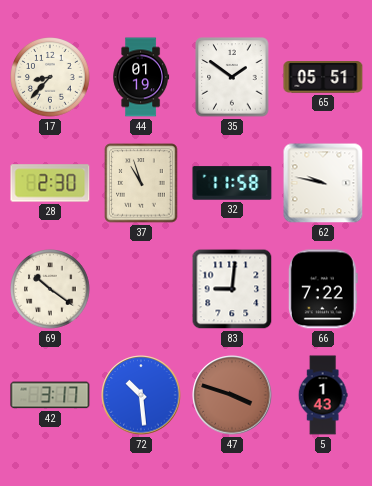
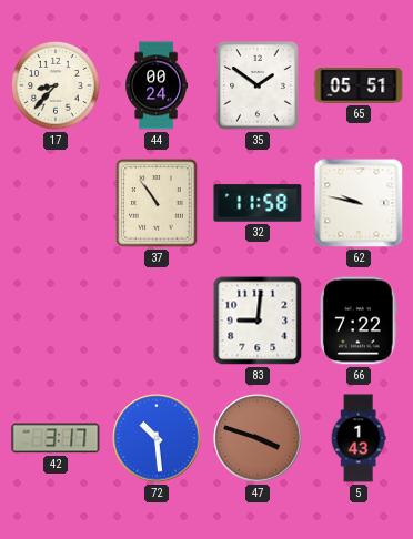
44: 01:19 -> 00:24 (157, 85)
28: 2:30 -> none (50, 183)
37: 10:57 -> 10:54 (157, 203)
69: 10:21 -> none (50, 289)
